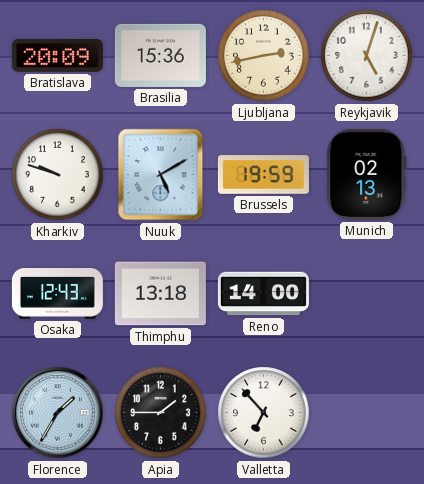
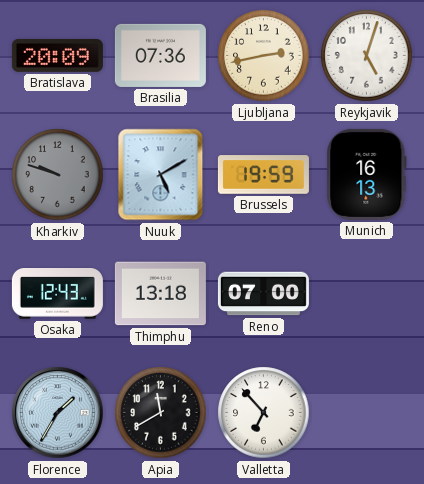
Brasilia: 15:36 -> 07:36 (160, 55)
Kharkiv dial: white -> grey (58, 175)
Munich: 02:13 -> 16:13 (367, 174)
Reno: 14:00 -> 07:00 (263, 294)
Apia: 1:45 -> 11:40 (161, 413)
